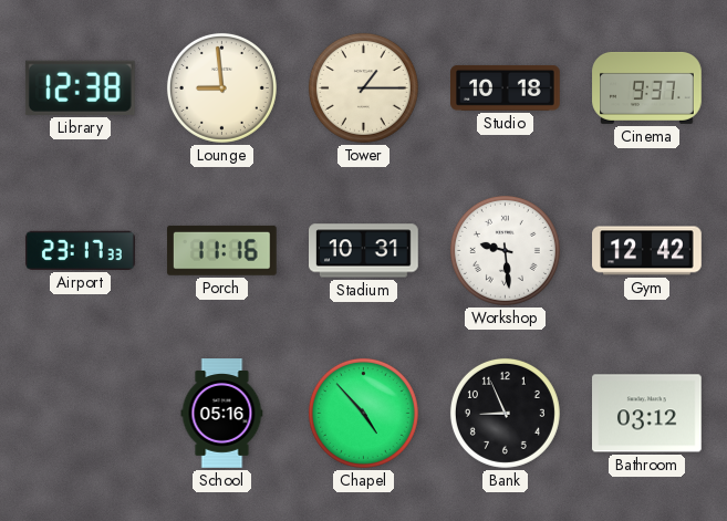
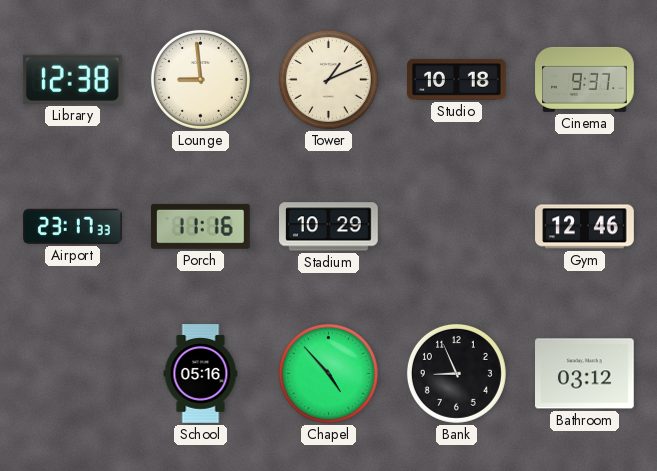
Tower: 1:15 -> 1:11 (328, 79)
Stadium: 10:31 -> 10:29 (329, 227)
Workshop: 9:29 -> none (505, 250)
Gym: 12:42 -> 12:46 (585, 227)
